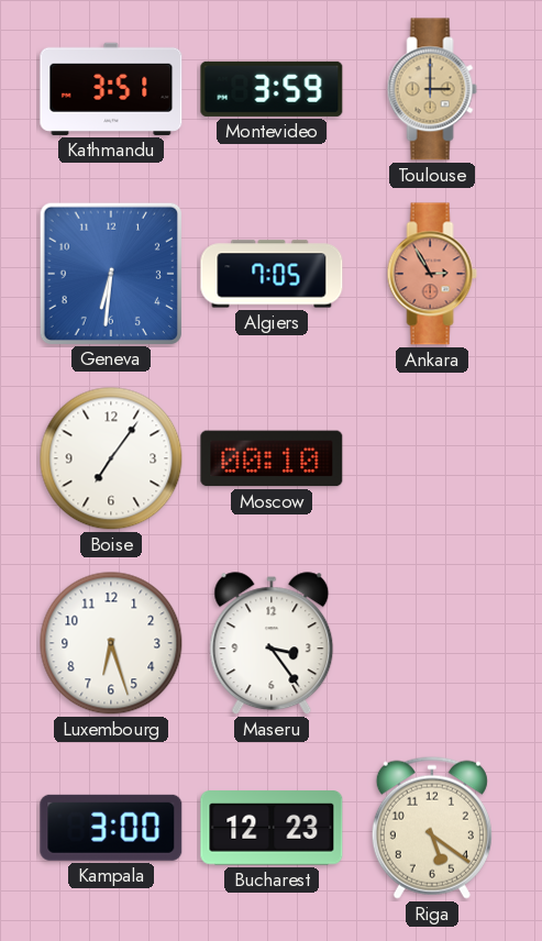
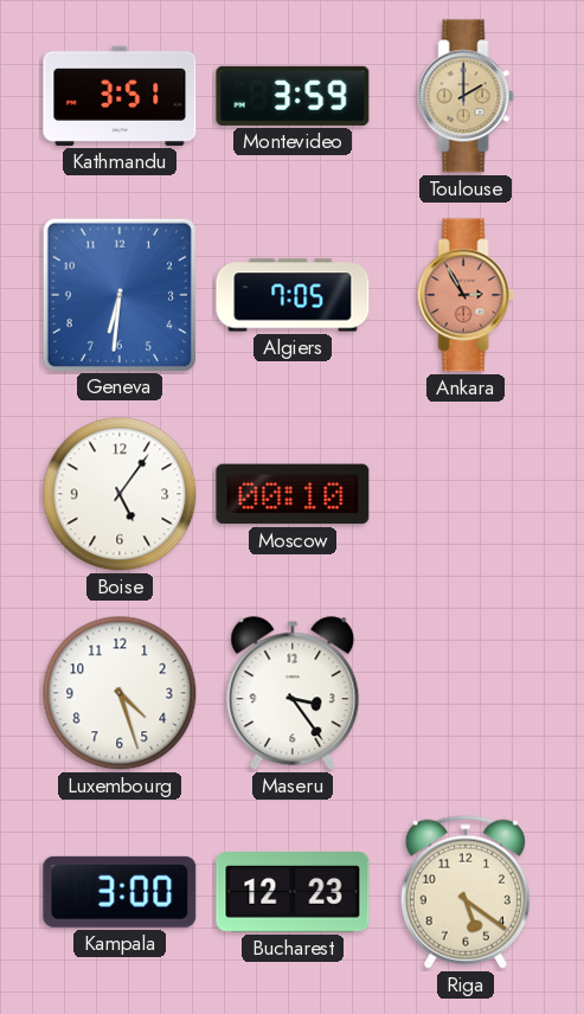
Toulouse: 3:00 -> 2:00 (466, 96)
Boise: 7:06 -> 5:06 (120, 494)
Luxembourg: 6:27 -> 4:27 (120, 693)
